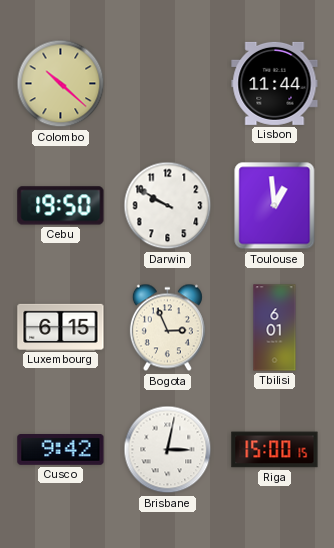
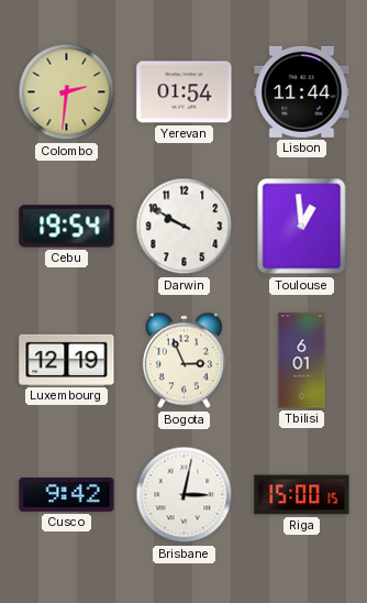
Colombo: 10:22 -> 2:31 (67, 92)
Yerevan: none -> 01:54 (185, 92)
Cebu: 19:50 -> 19:54 (67, 227)
Luxembourg: 6:15 -> 12:19 (67, 360)
